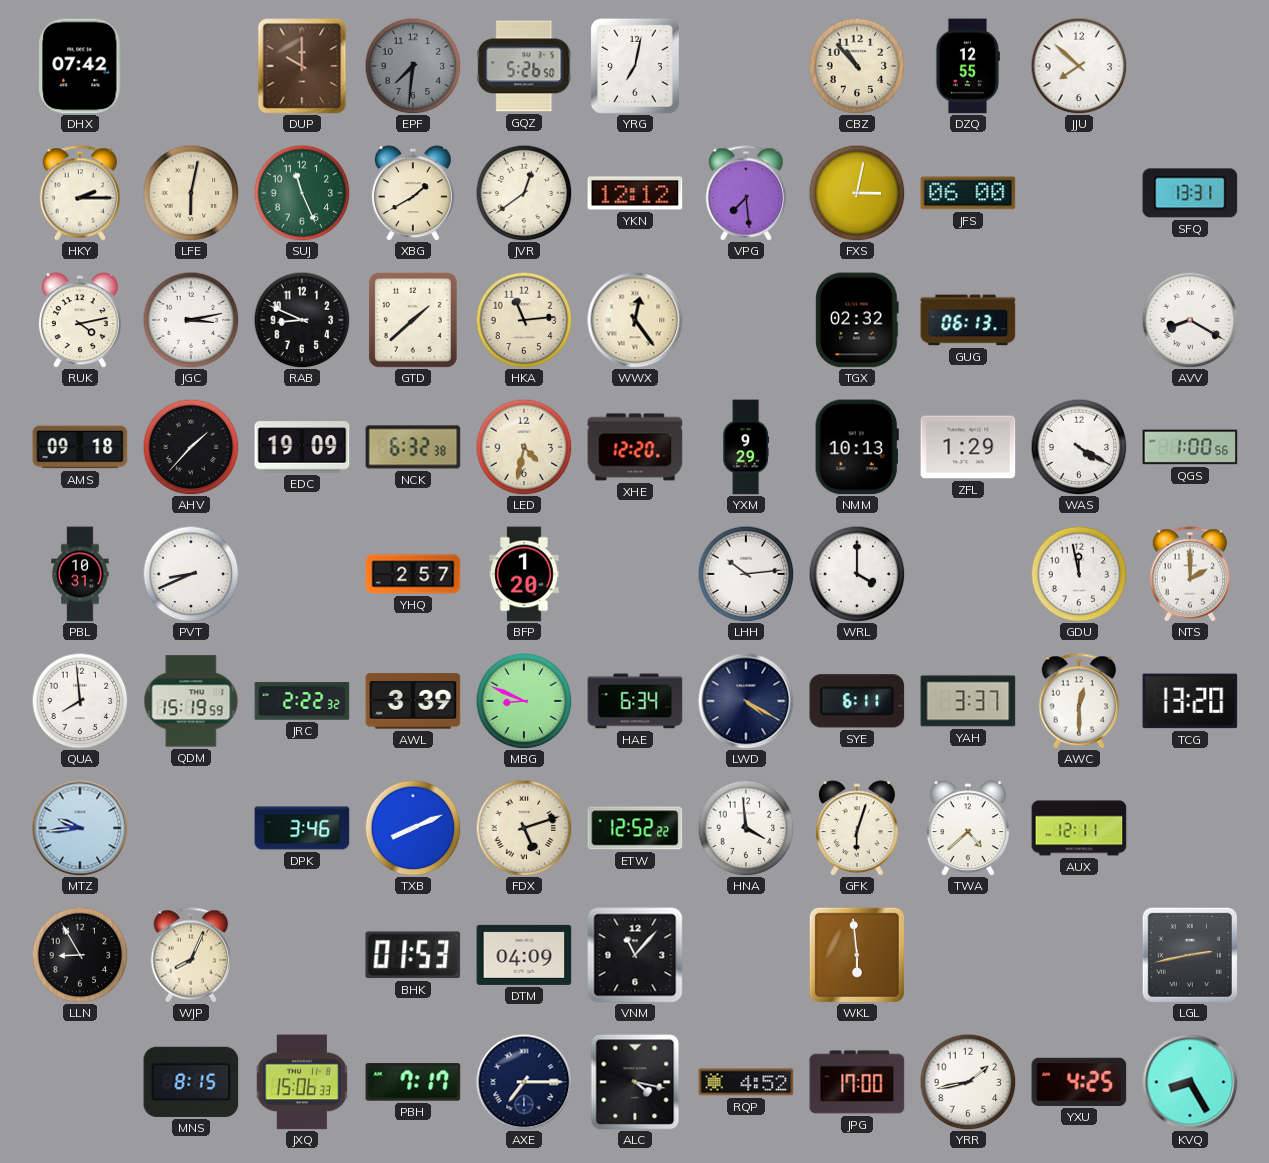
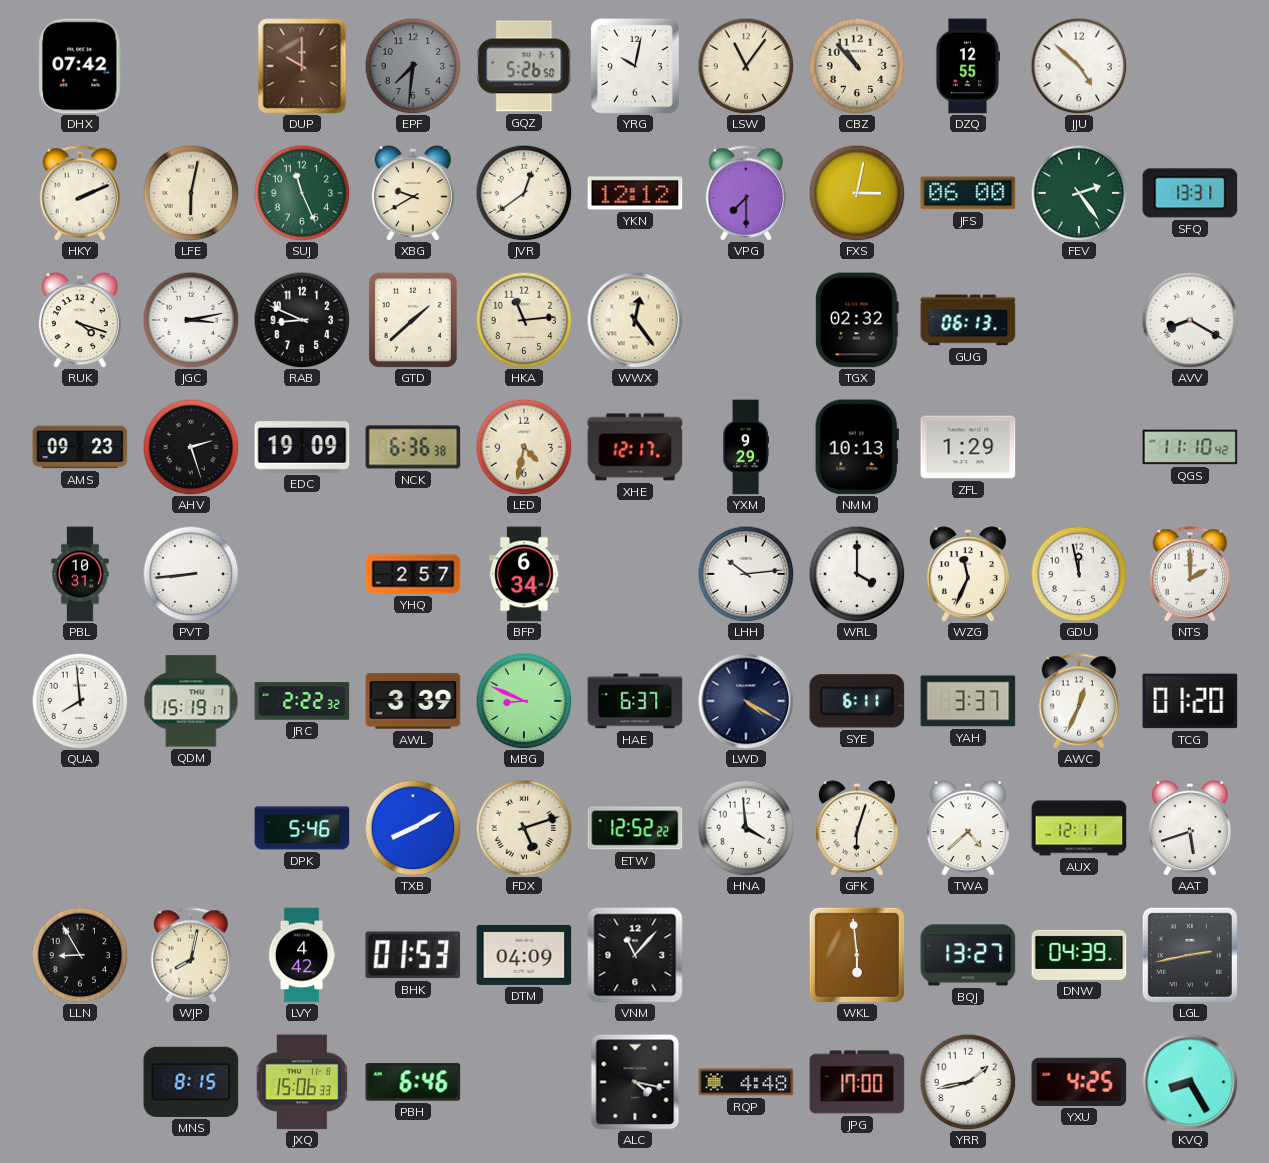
YRG: 7:02 -> 10:02 (635, 66)
LSW: none -> 11:06 (746, 66)
JJU: 7:52 -> 4:52 (1079, 66)
HKY: 2:15 -> 2:11 (80, 193)
XBG: 1:40 -> 9:40 (413, 193)
VPG: 7:29 -> 7:30 (746, 193)
FEV: none -> 2:24 (1079, 193)
RUK: 4:13 -> 4:18 (80, 320)
AMS: 09:18 -> 09:23 (80, 447)
AHV: 1:37 -> 2:27 (191, 447)
NCK: 6:32 -> 6:36 (413, 447)
XHE: 12:20 -> 12:17 (635, 447)
WAS: 4:20 -> none (1079, 447)
QGS: 1:00 -> 11:10 (1190, 447)
PVT: 8:41 -> 8:44 (191, 574)
BFP: 1:20 -> 6:34 (524, 574)
WZG: none -> 11:34 (968, 574)
QDM: 15:19:59 -> 15:19:17 (191, 701)
HAE: 6:34 -> 6:37 (635, 701)
AWC: 12:30 -> 12:34 (1079, 701)
TCG: 13:20 -> 01:20 (1190, 701)
MTZ: 9:44 -> none (80, 828)
DPK: 3:46 -> 5:46 (302, 828)
TXB: 8:11 -> 8:10 (413, 828)
AAT: none -> 5:42 (1190, 828)
WJP: 8:04 -> 8:02 (191, 955)
LVY: none -> 4:42 (302, 955)
BQJ: none -> 13:27 (968, 955)
DNW: none -> 04:39 (1079, 955)
PBH: 7:17 -> 6:46 (413, 1082)
AXE: 7:15 -> none (524, 1082)
RQP: 4:52 -> 4:48 (746, 1082)
